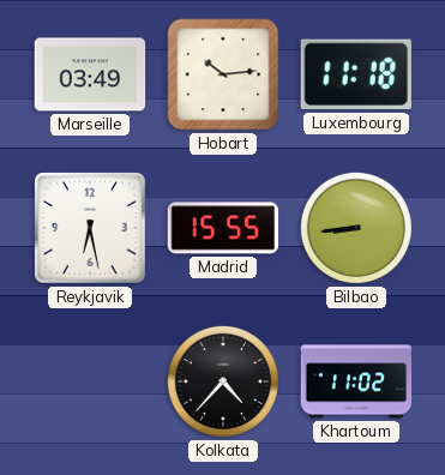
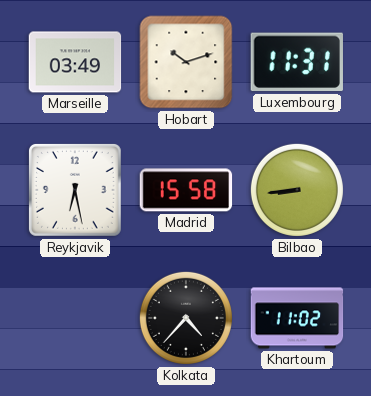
Hobart: 10:14 -> 10:12 (186, 62)
Luxembourg: 11:18 -> 11:31 (297, 62)
Madrid: 15:55 -> 15:58 (186, 190)
